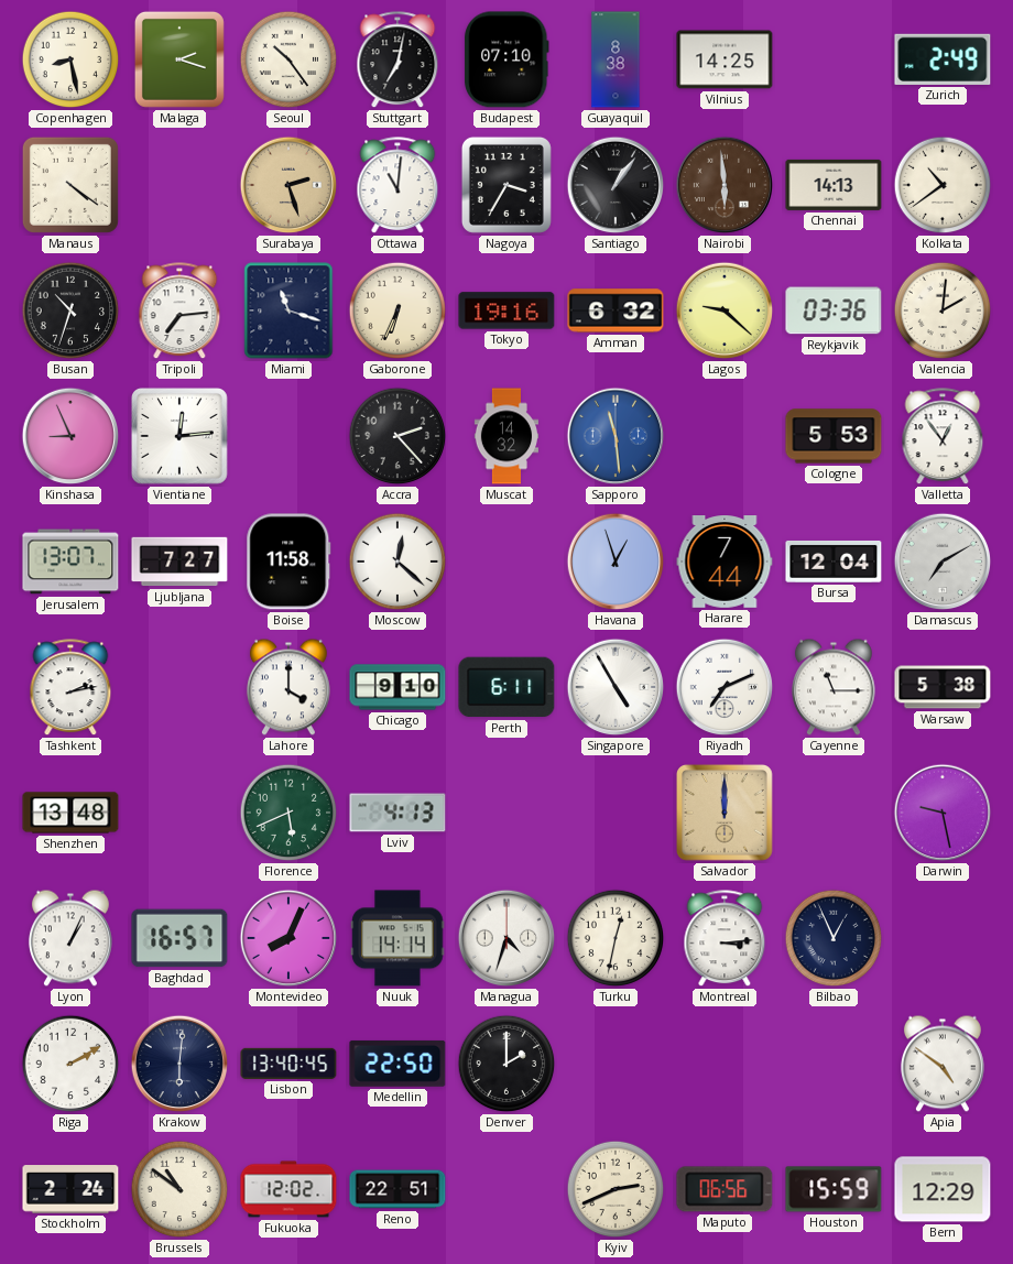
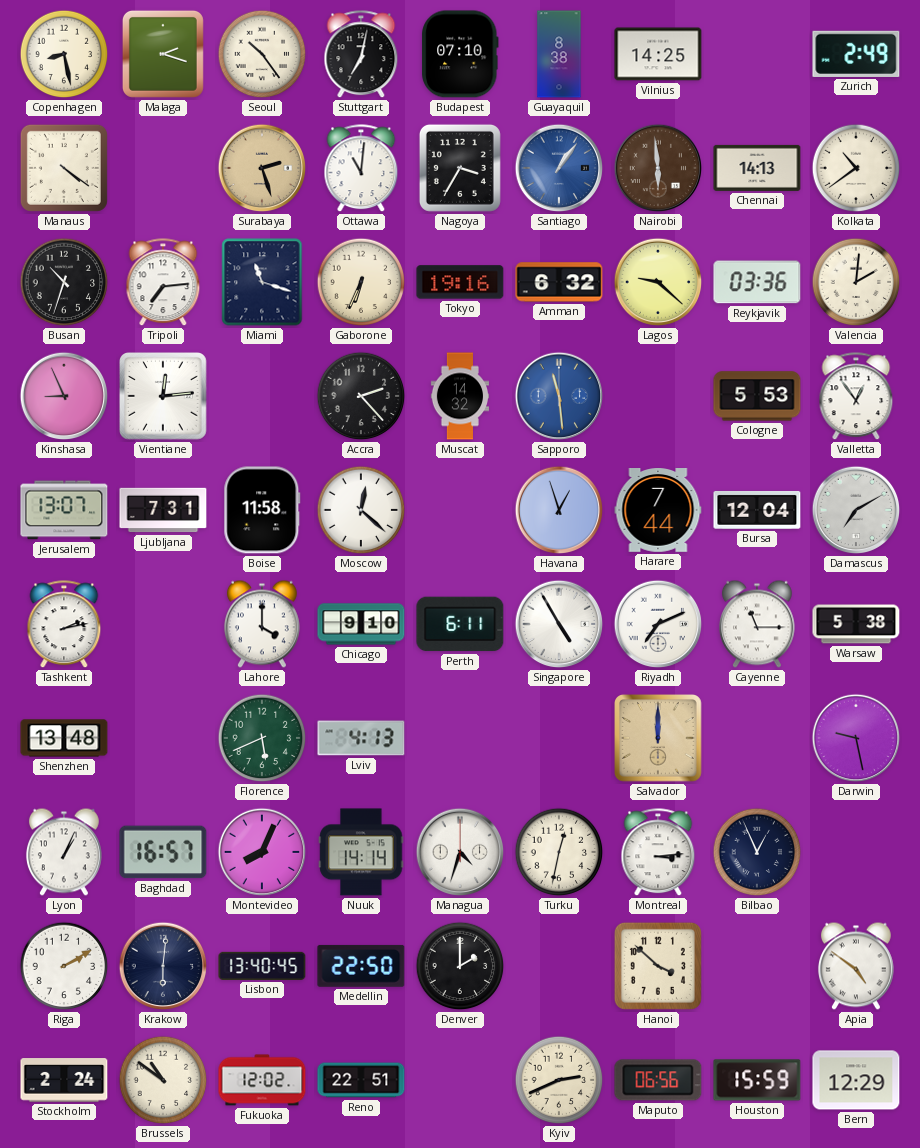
Santiago dial: black -> blue (559, 168)
Ljubljana: 7:27 -> 7:31 (163, 510)
Hanoi: none -> 3:52 (658, 966)
